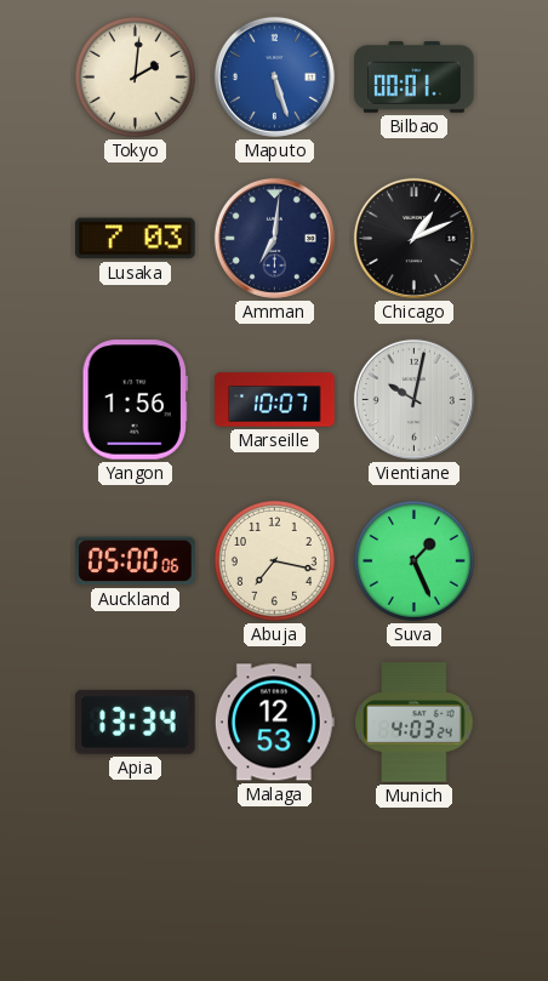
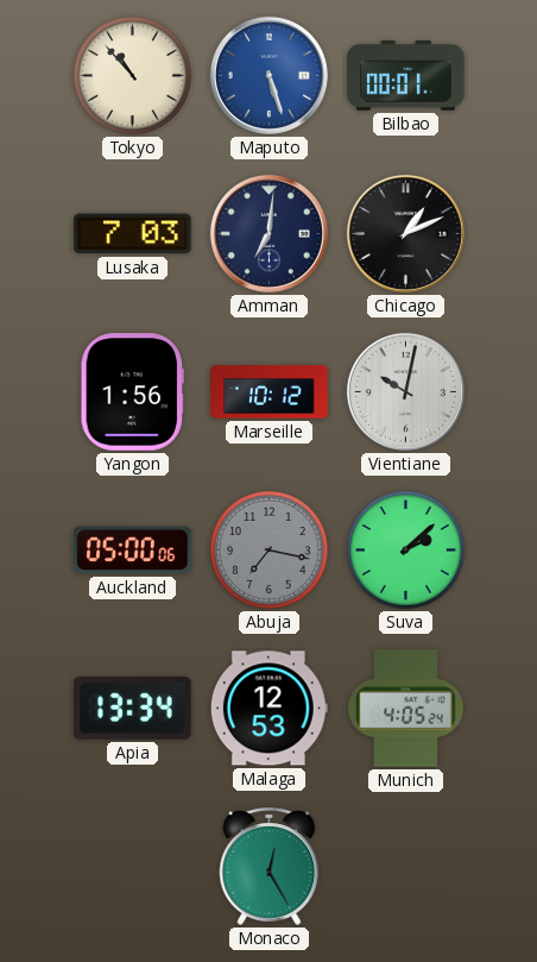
Tokyo: 2:01 -> 10:53 (133, 76)
Marseille: 10:07 -> 10:12 (270, 392)
Abuja dial: cream -> grey (270, 551)
Suva: 1:26 -> 2:08 (406, 551)
Munich: 4:03 -> 4:05 (406, 709)
Monaco: none -> 12:25 (270, 866)
